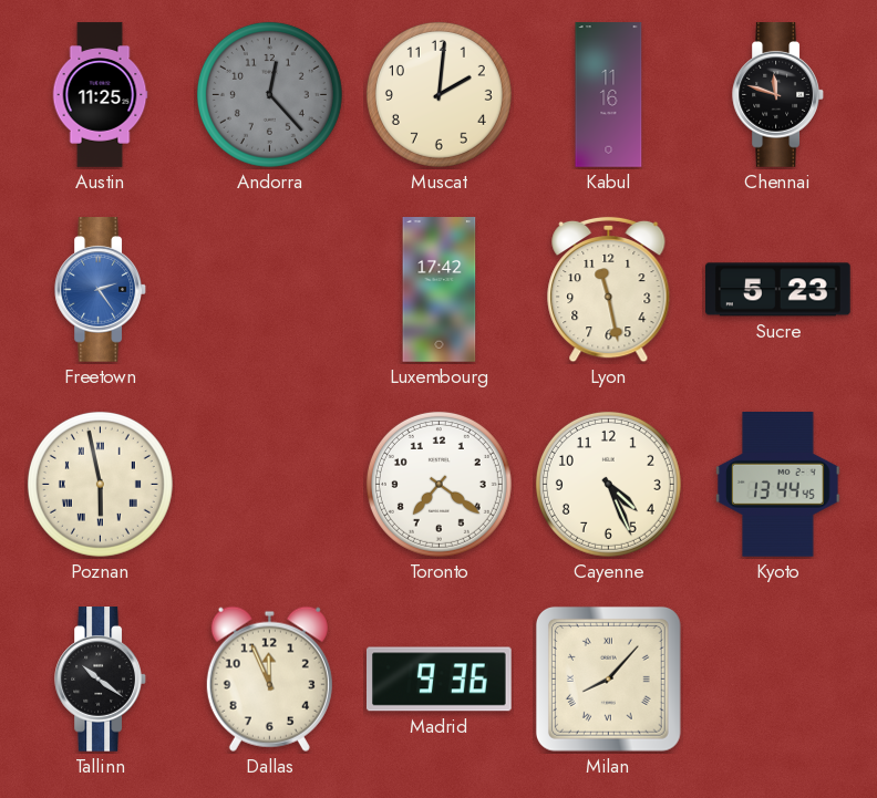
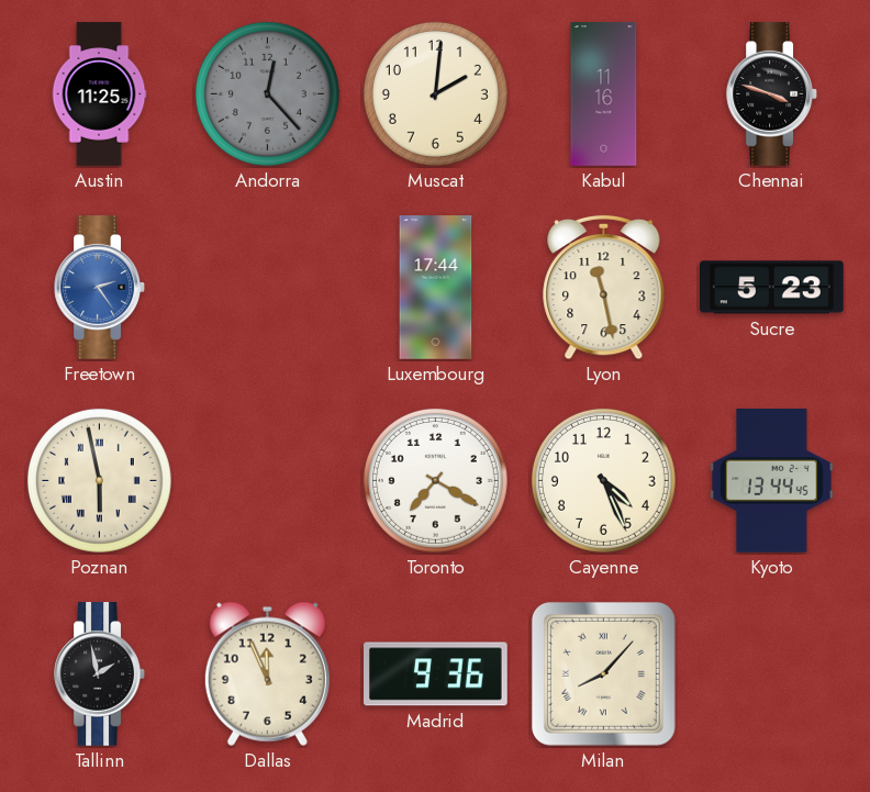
Chennai: 11:48 -> 3:48 (771, 94)
Luxembourg: 17:42 -> 17:44 (436, 288)
Toronto: 7:21 -> 7:20 (435, 480)
Tallinn: 10:21 -> 1:58 (99, 674)
